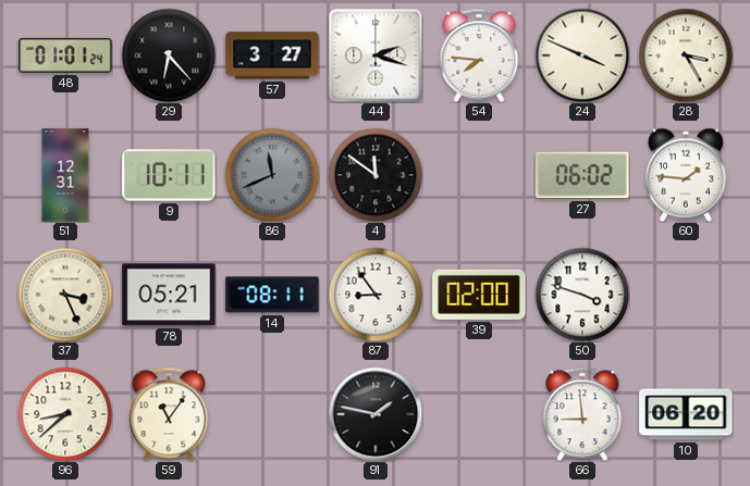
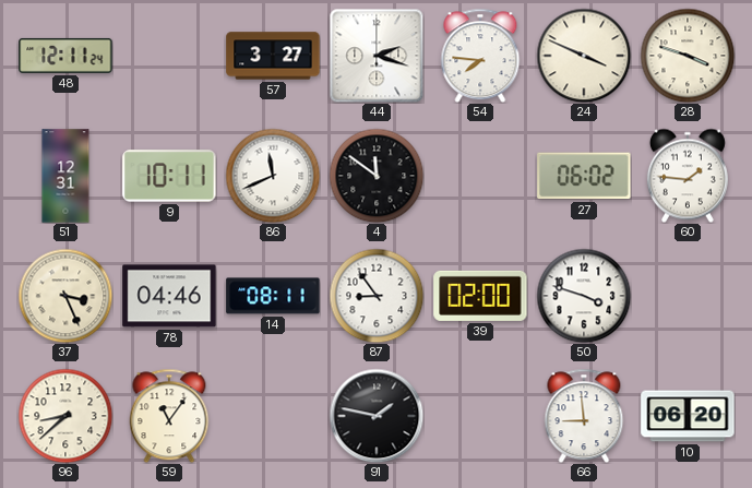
48: 01:01 -> 12:11 (65, 56)
29: 6:23 -> none (169, 55)
28: 3:25 -> 3:48 (688, 56)
86 dial: grey -> white (273, 176)
78: 05:21 -> 04:46 (169, 296)
